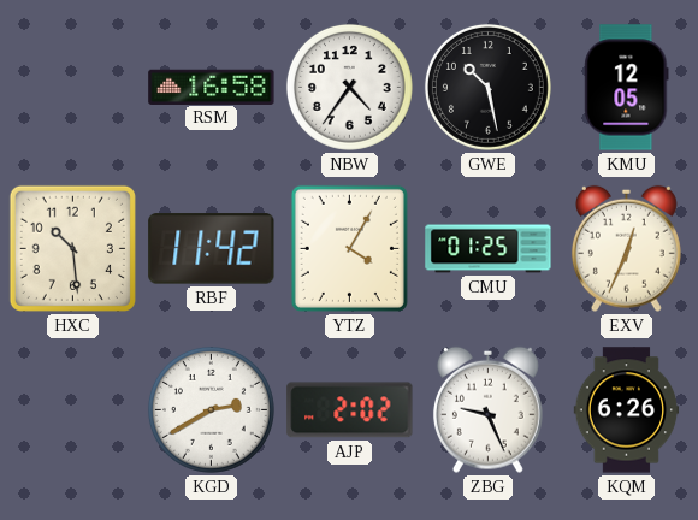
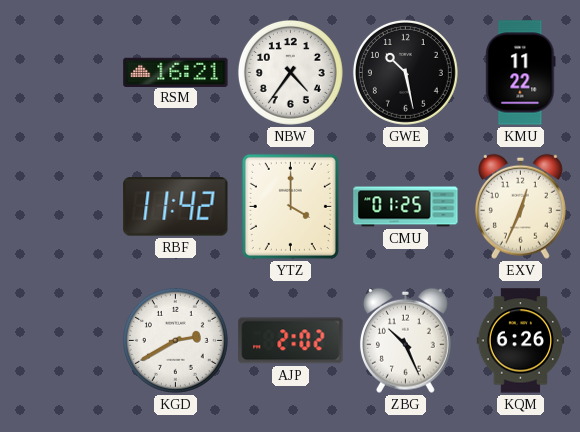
RSM: 16:58 -> 16:21 (176, 72)
KMU: 12:05 -> 11:22 (521, 73)
HXC: 10:29 -> none (72, 248)
YTZ: 4:05 -> 4:00 (290, 206)
ZBG: 9:26 -> 10:26 (405, 340)
